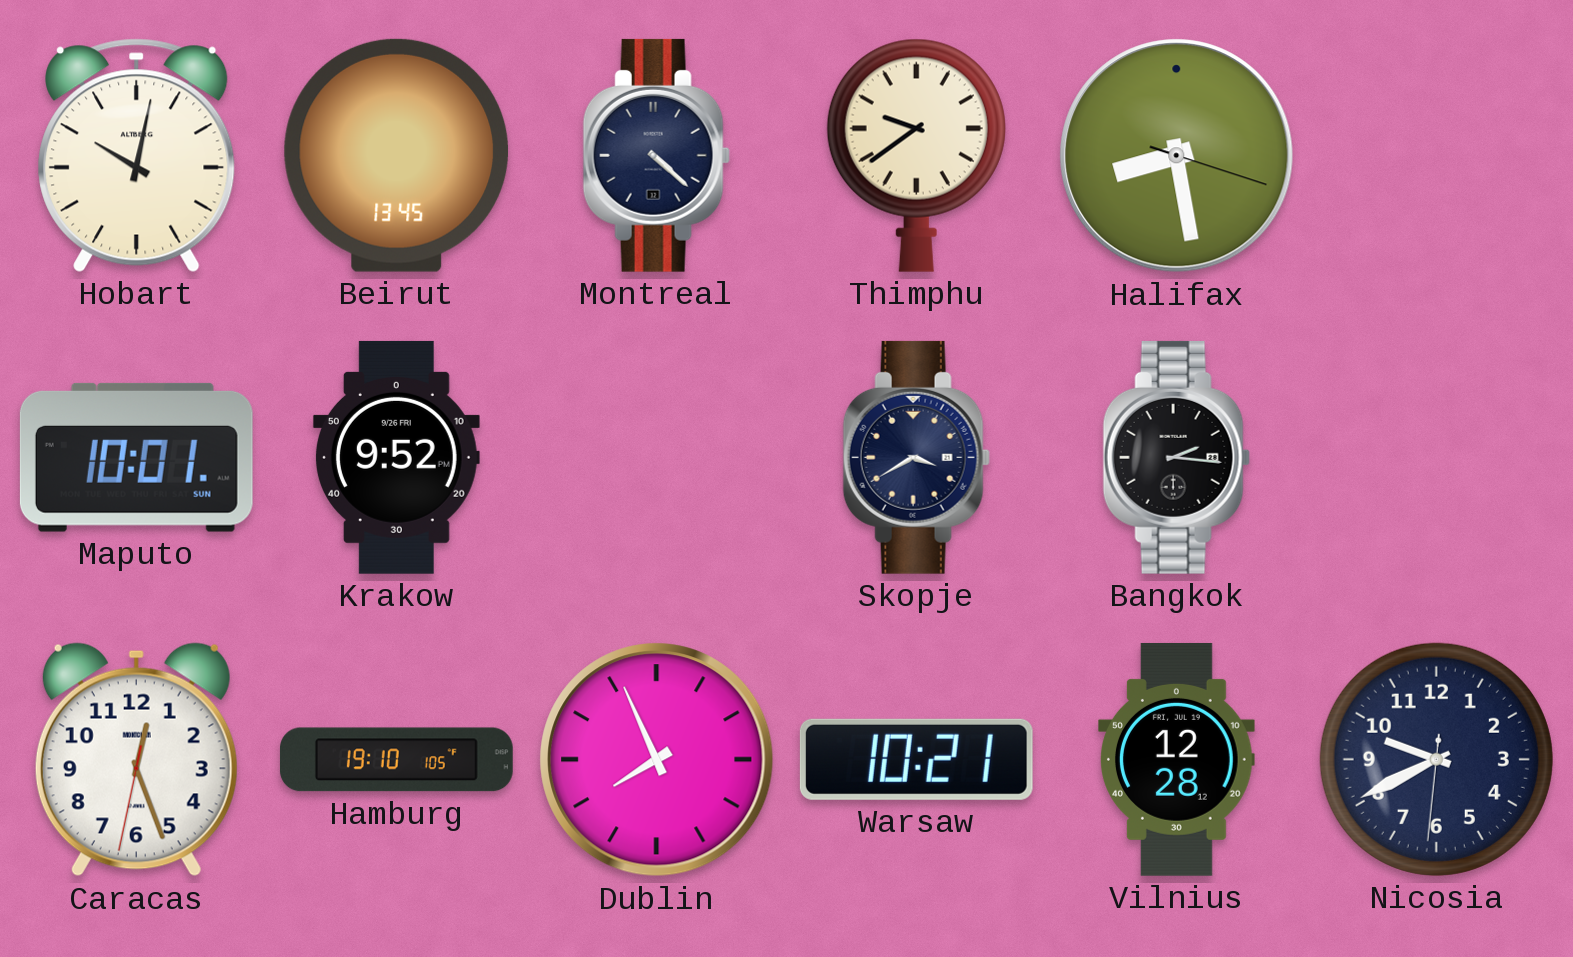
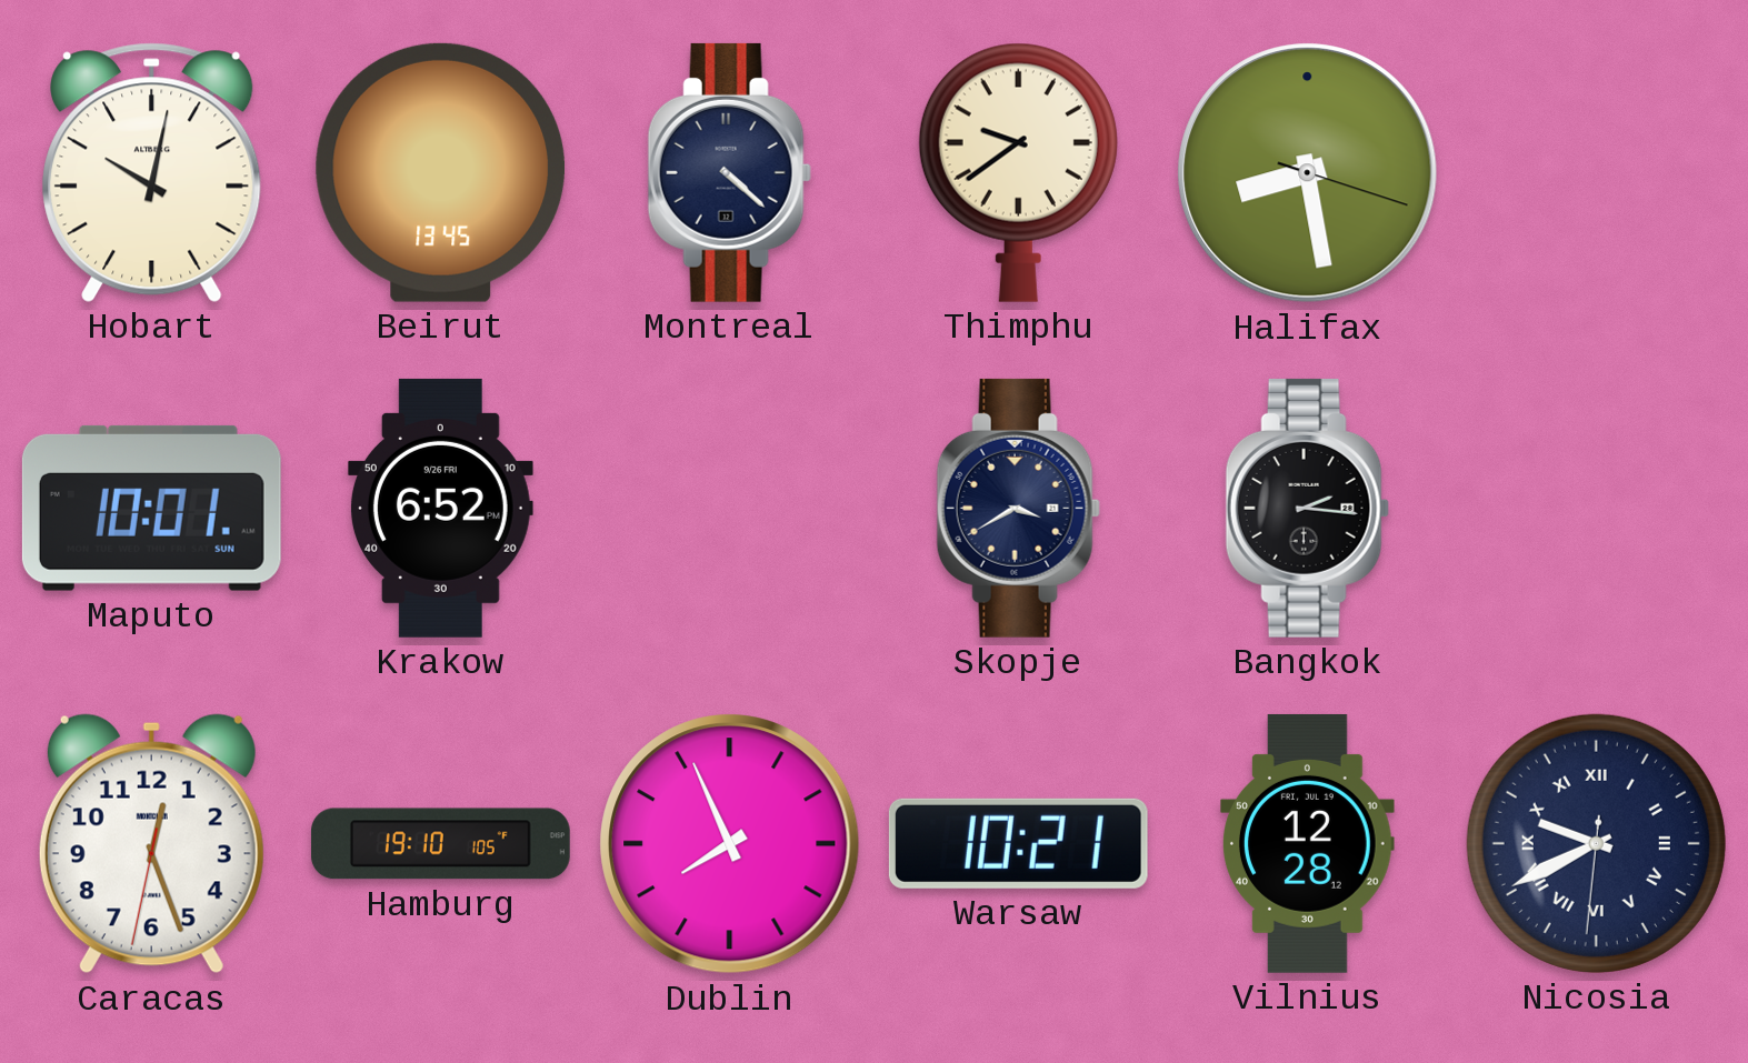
Krakow: 9:52 -> 6:52 (440, 508)
Nicosia numerals: Arabic -> Roman (1596, 843)
